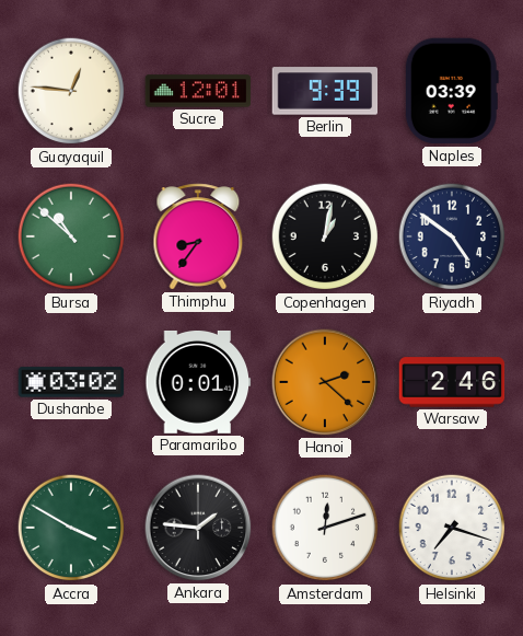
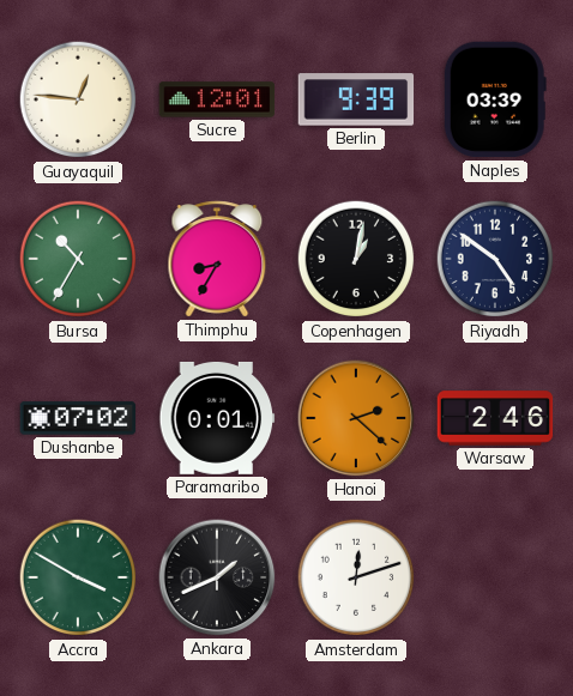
Bursa: 10:52 -> 10:35 (78, 259)
Thimphu: 8:36 -> 8:35 (217, 259)
Dushanbe: 03:02 -> 07:02 (78, 418)
Ankara: 1:46 -> 1:41 (217, 577)
Helsinki: 7:18 -> none (452, 528)
